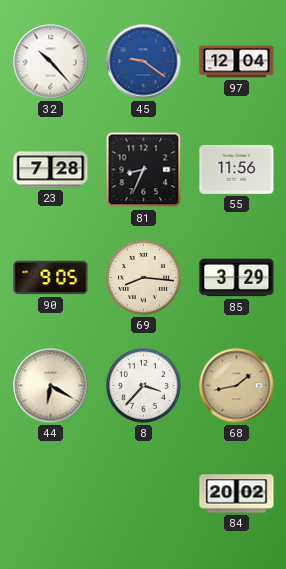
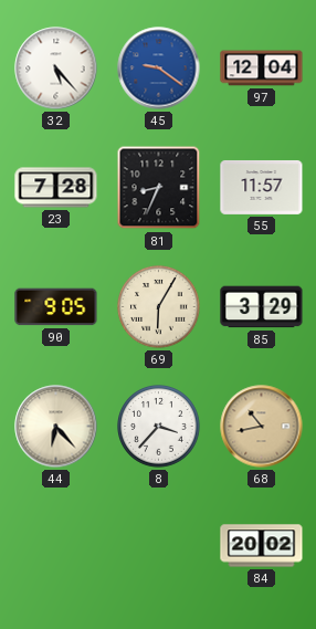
32: 10:23 -> 5:23 (56, 69)
55: 11:56 -> 11:57 (262, 187)
69: 8:16 -> 6:05 (159, 307)
44: 6:20 -> 6:23 (56, 427)
68: 1:43 -> 10:43 (262, 427)
